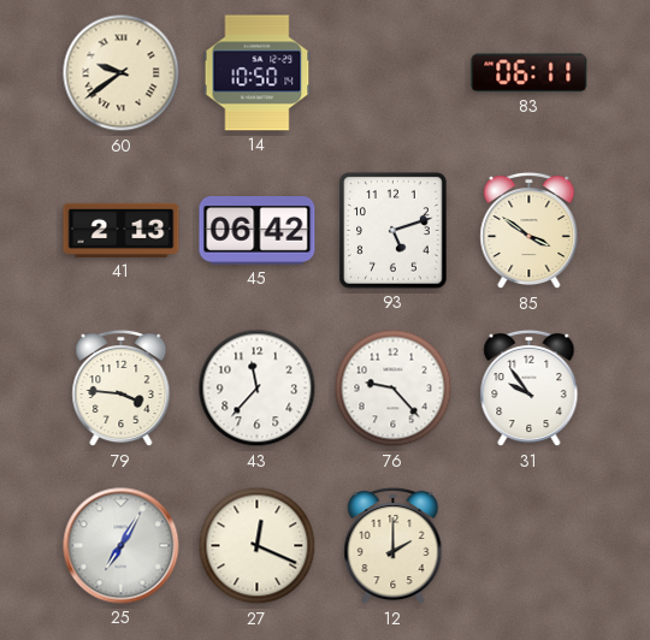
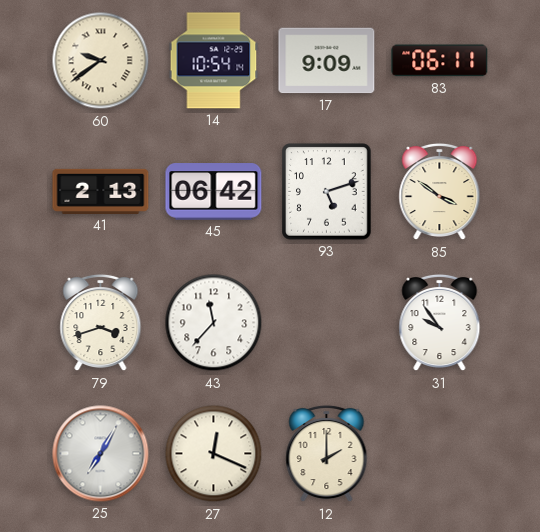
14: 10:50 -> 10:54 (214, 61)
17: none -> 9:09 (327, 61)
79: 3:46 -> 3:42 (101, 323)
76: 9:23 -> none (394, 389)
